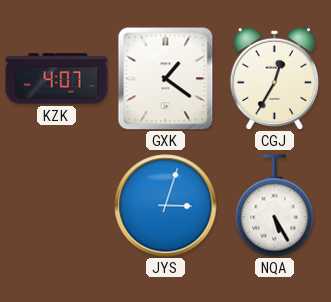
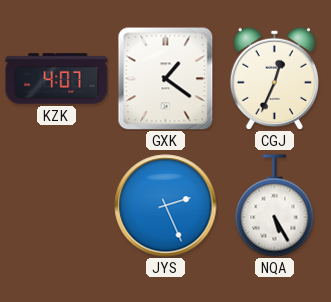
CGJ: 12:35 -> 12:34 (274, 78)
JYS: 3:03 -> 2:26 (166, 206)
